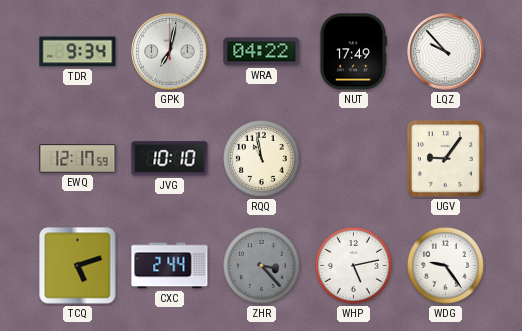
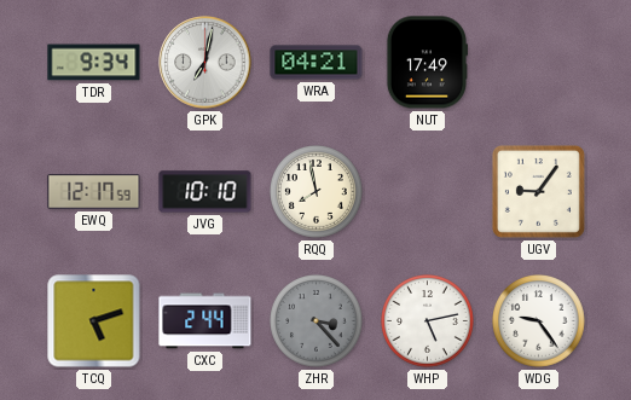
WRA: 04:22 -> 04:21 (317, 63)
LQZ: 9:53 -> none (446, 52)
RQQ: 10:58 -> 7:58 (317, 192)
